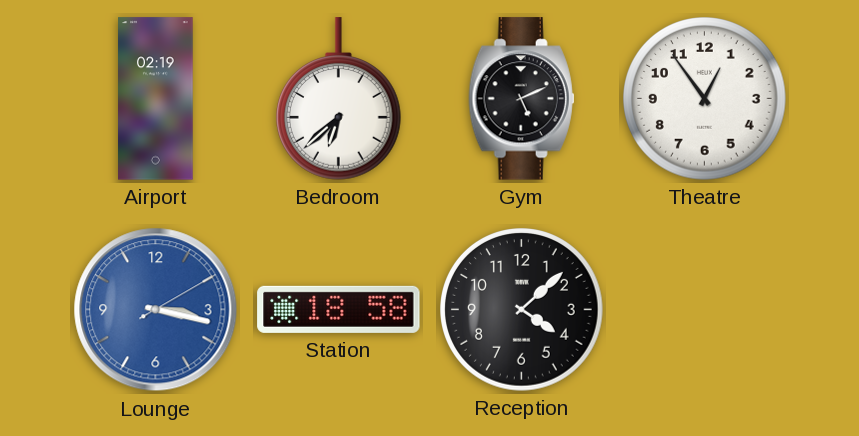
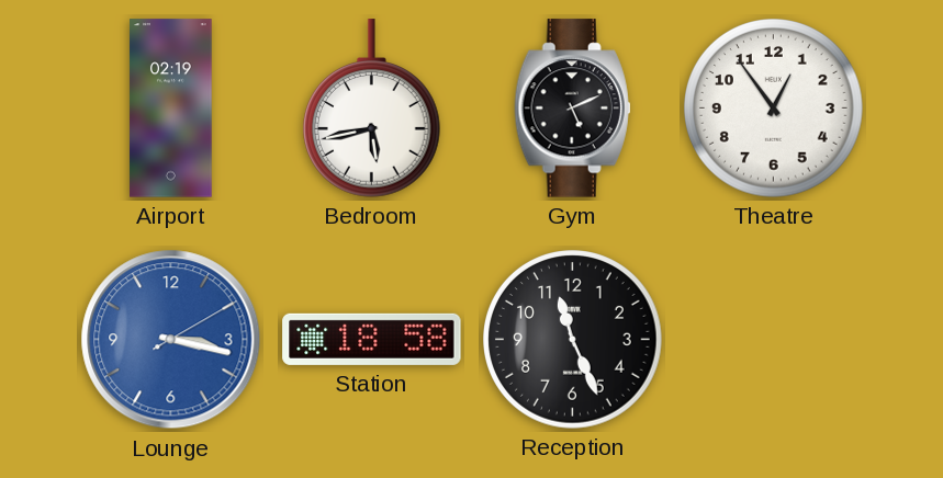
Bedroom: 6:38 -> 5:43 (371, 109)
Reception: 4:08 -> 11:26 (573, 340)
